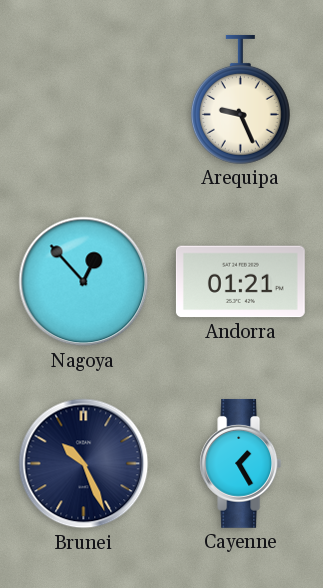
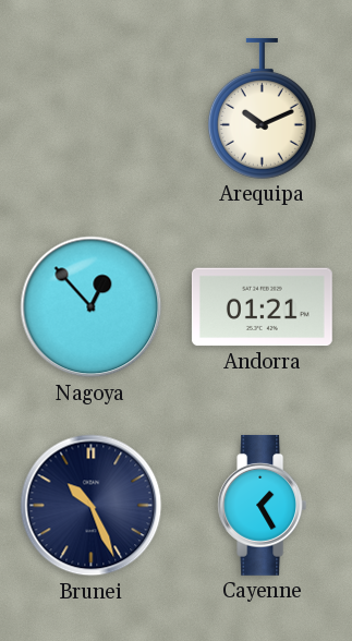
Arequipa: 9:26 -> 10:11 (262, 108)
